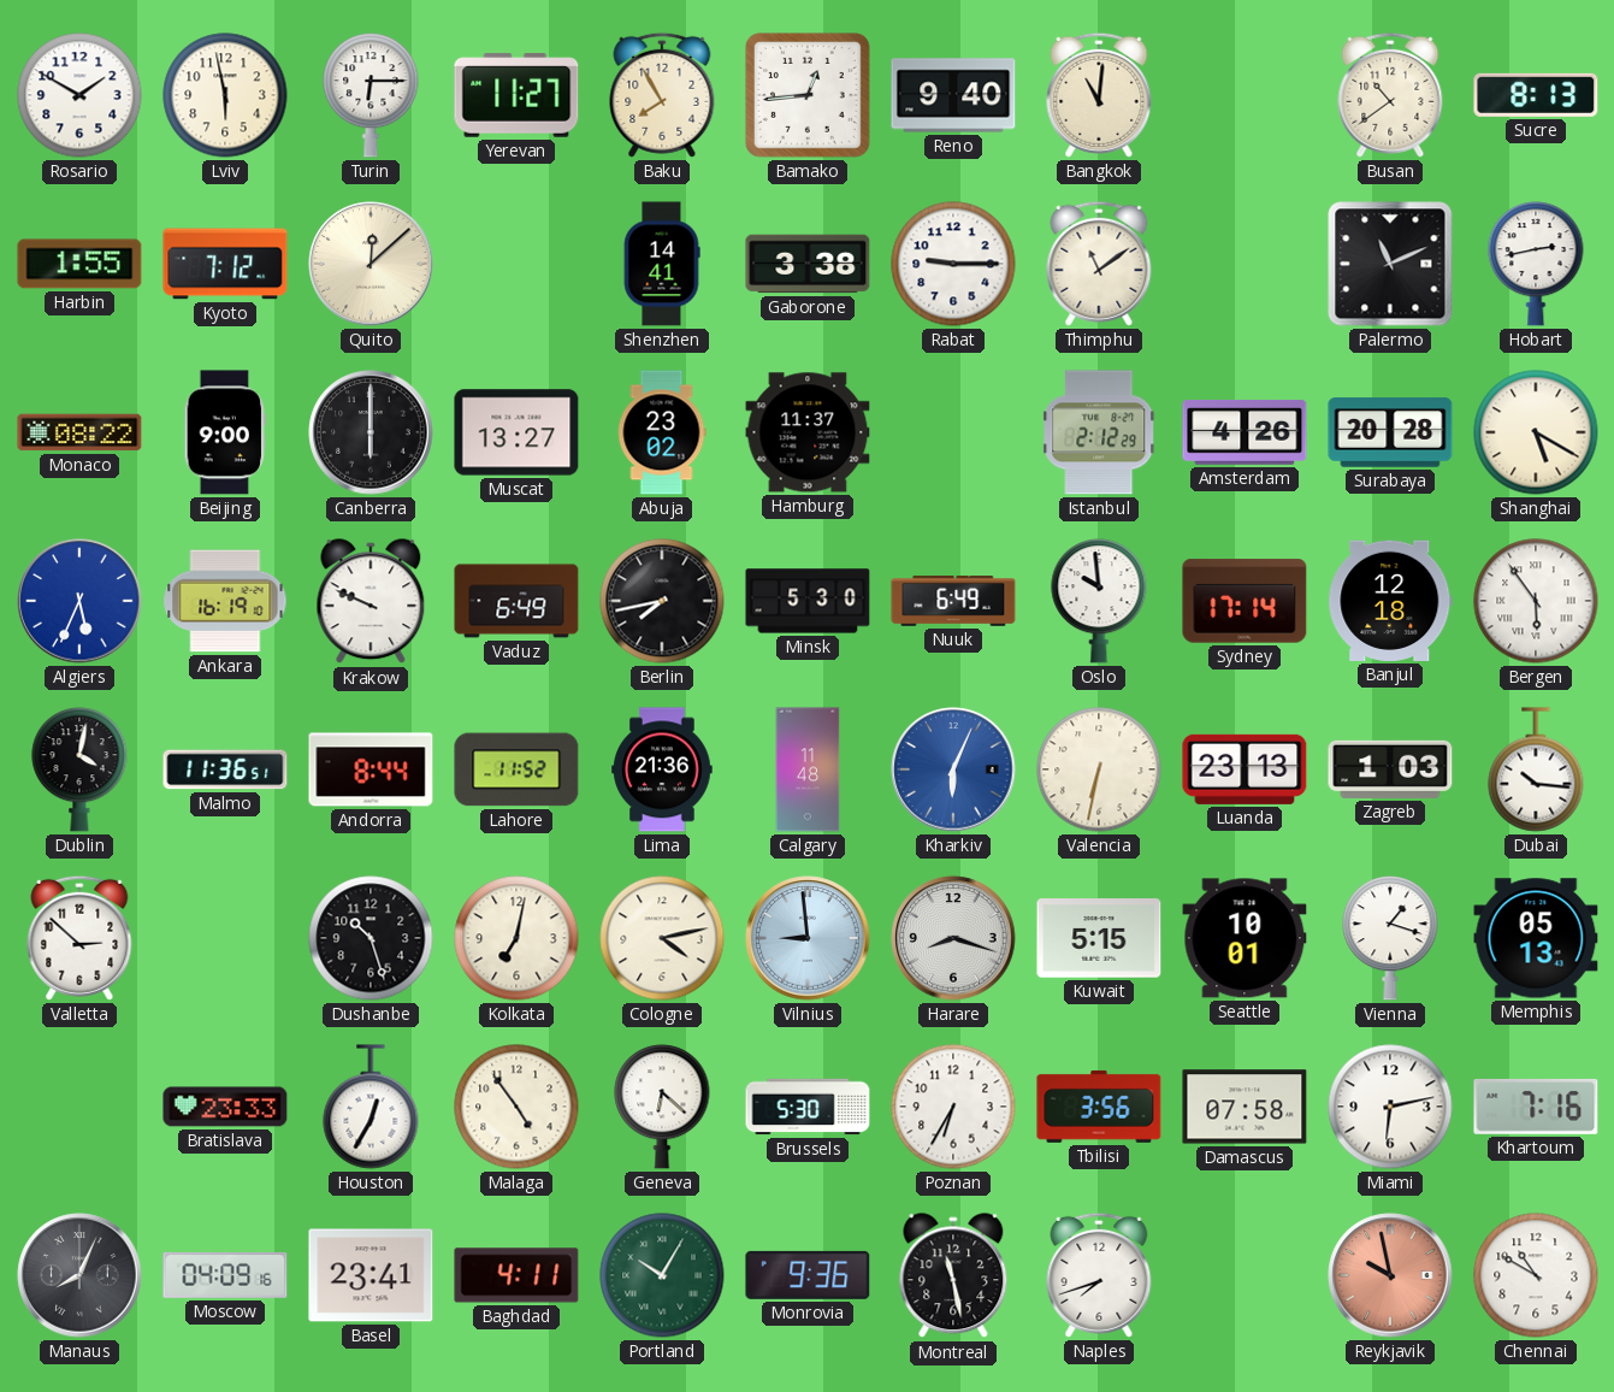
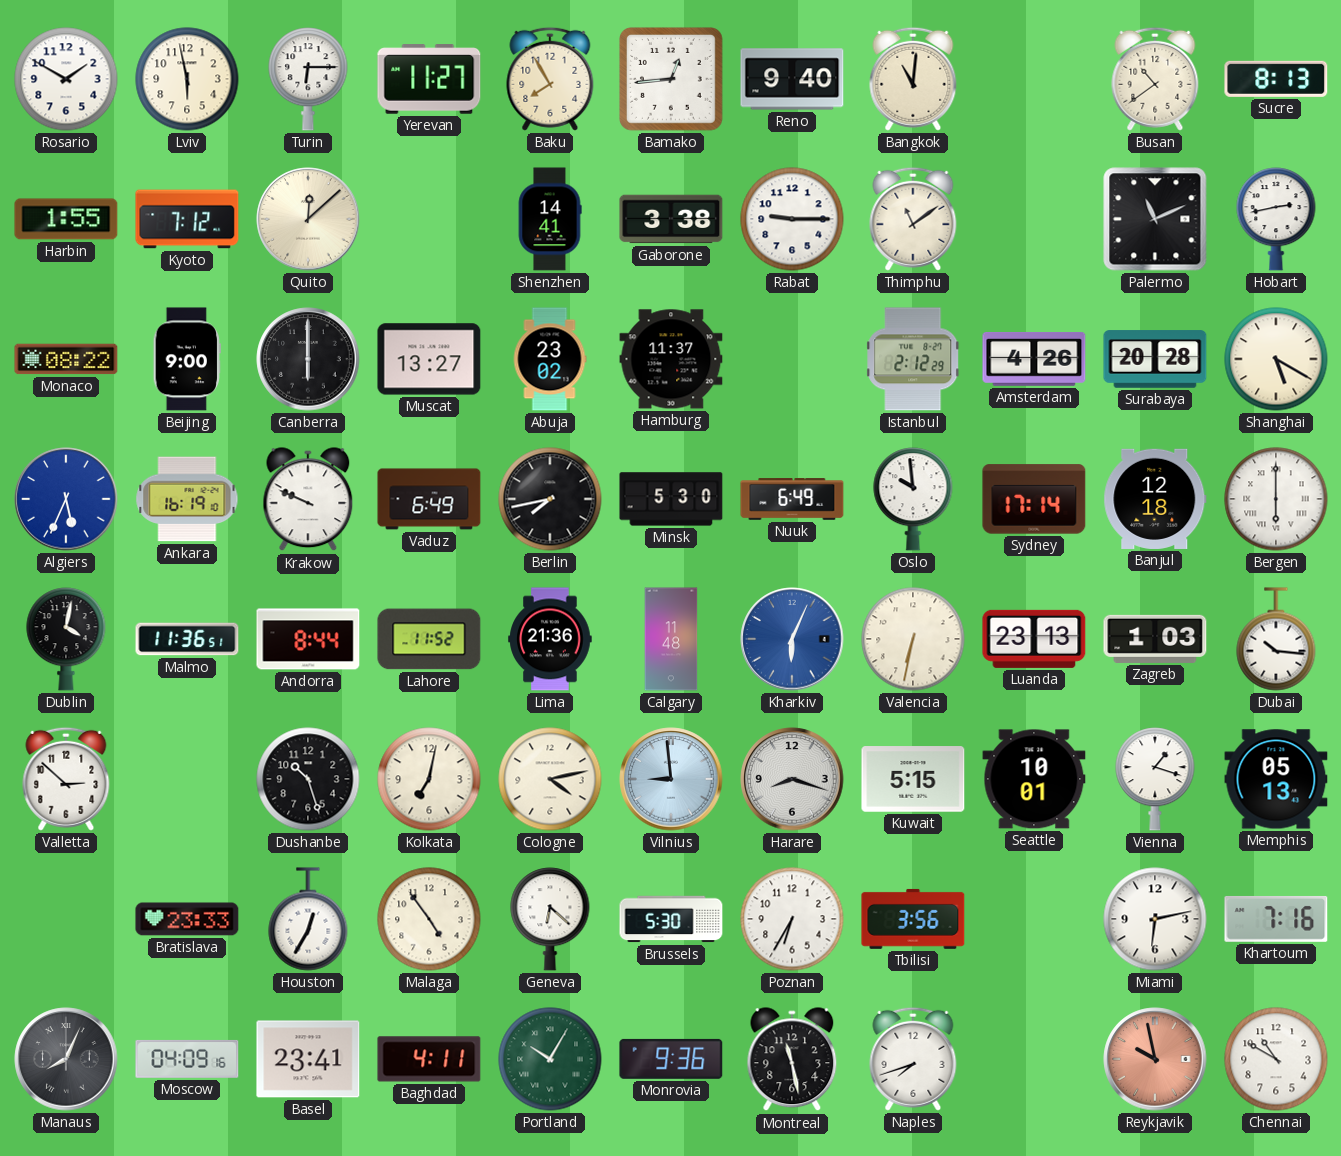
Bergen: 5:54 -> 6:00 (1276, 499)
Damascus: 07:58 -> none (1245, 1107)
